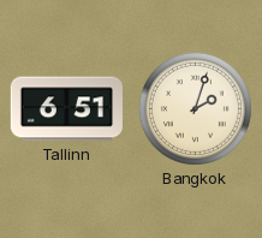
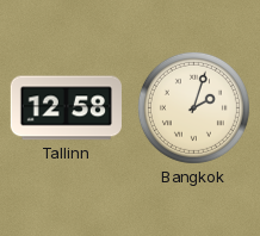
Tallinn: 6:51 -> 12:58 (66, 108)
